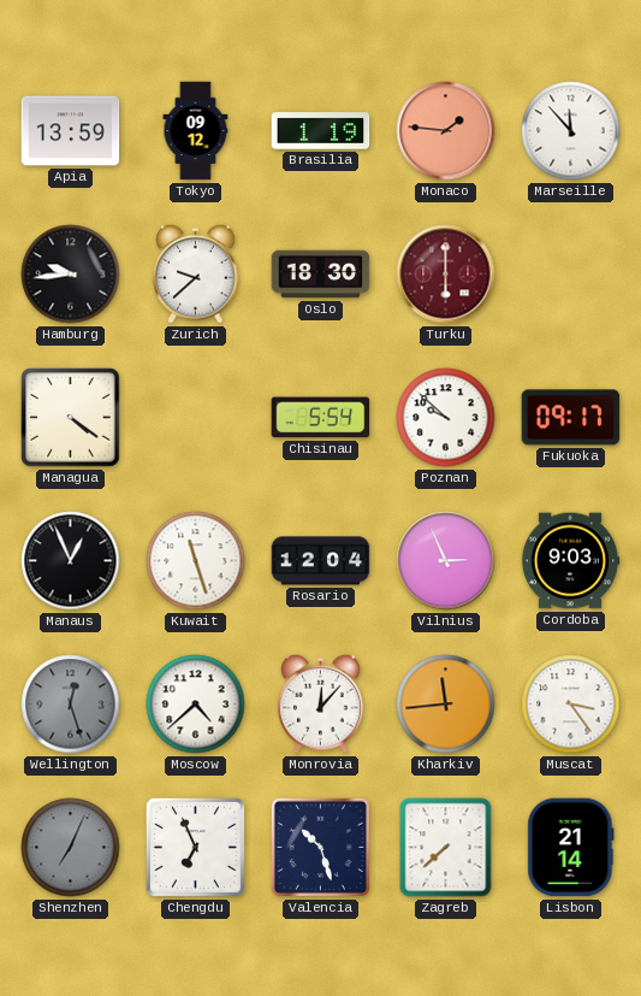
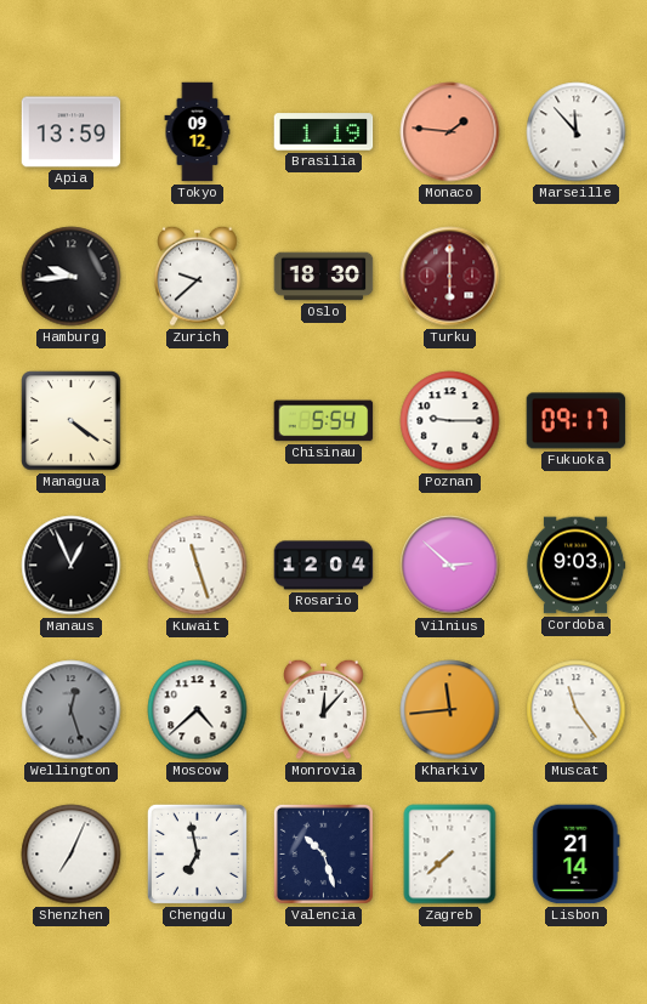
Poznan: 9:52 -> 9:15 (450, 421)
Vilnius: 2:56 -> 2:52 (450, 566)
Muscat: 3:24 -> 11:24 (577, 710)
Shenzhen dial: grey -> white (72, 855)
Chengdu: 6:56 -> 6:58 (197, 853)
